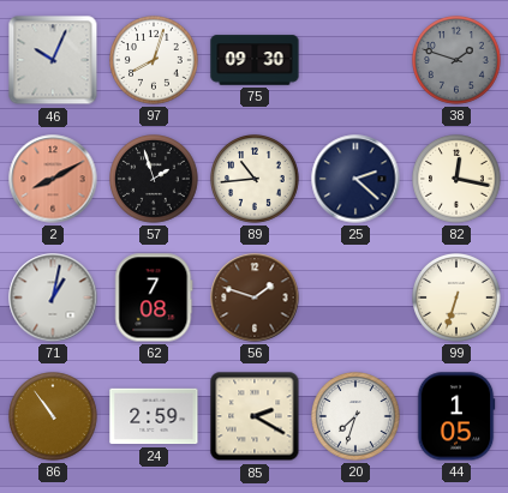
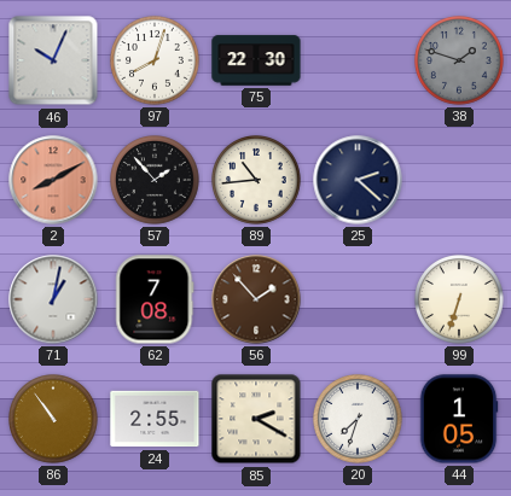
75: 09:30 -> 22:30 (256, 60)
57: 1:57 -> 1:53 (156, 181)
82: 12:17 -> none (458, 180)
56: 1:48 -> 1:53 (256, 299)
24: 2:59 -> 2:55 (155, 419)
